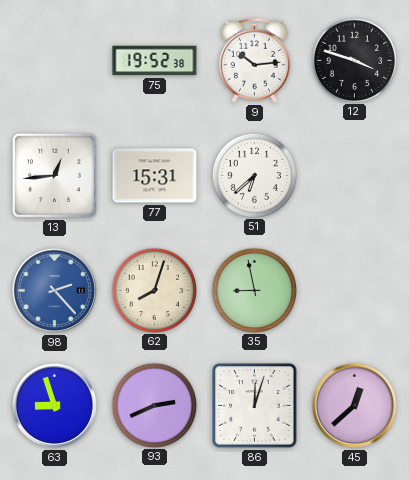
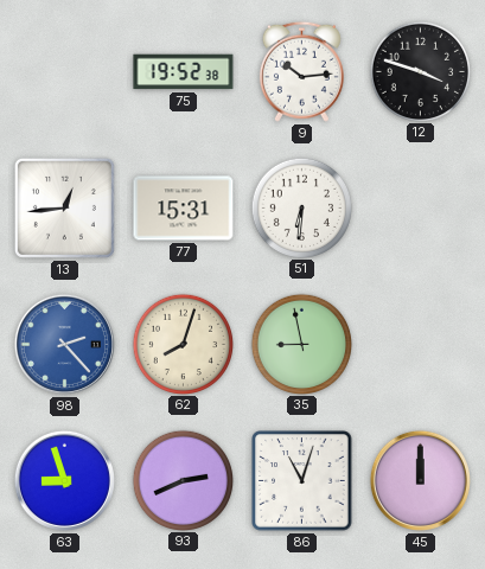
51: 6:38 -> 6:31 (301, 207)
86: 12:03 -> 11:03 (302, 481)
45: 12:38 -> 12:00 (420, 480)
